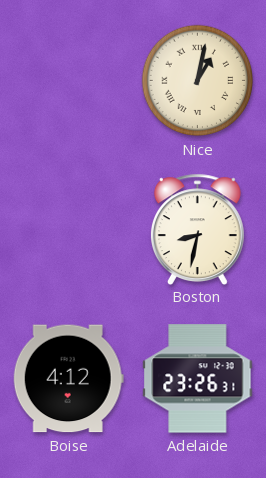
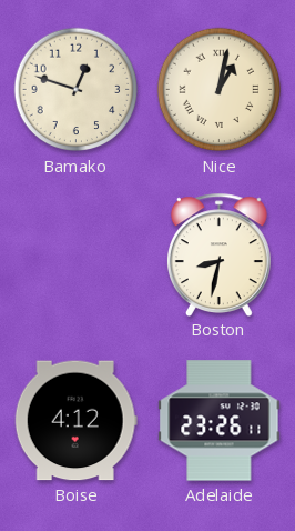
Bamako: none -> 12:48 (77, 90)
Adelaide: 23:26:31 -> 23:26:11 (220, 421)
